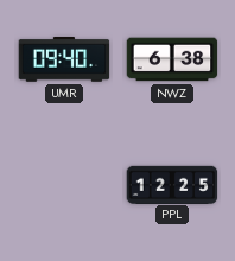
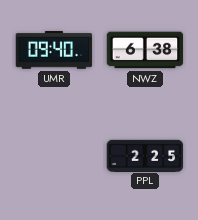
PPL: 12:25 -> 2:25 (145, 155)
